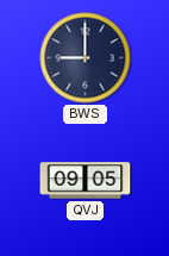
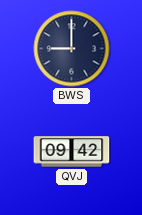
QVJ: 09:05 -> 09:42 (72, 152)
